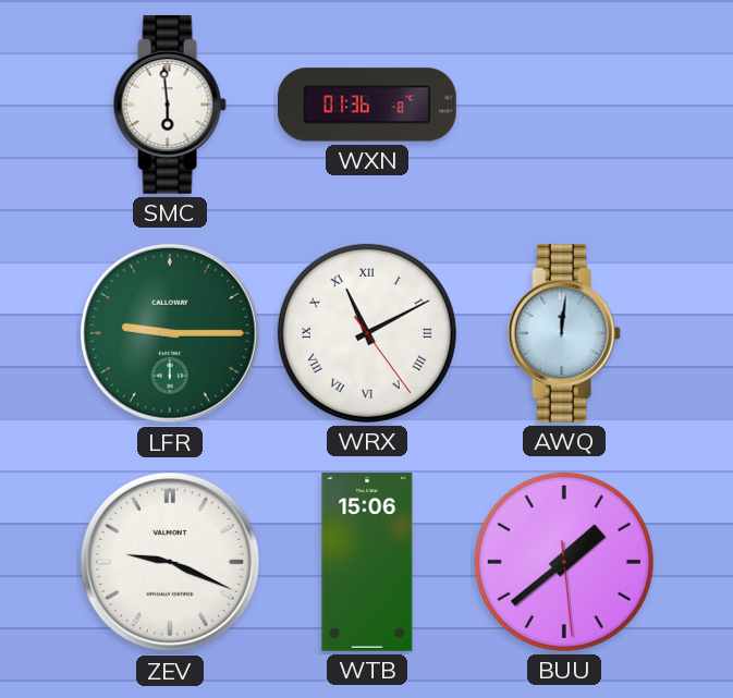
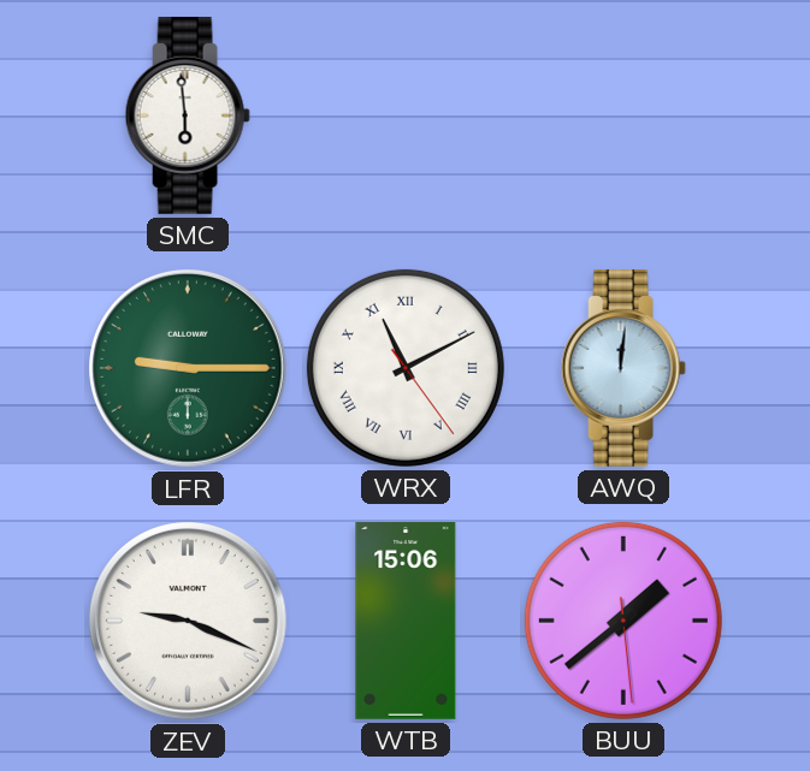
WXN: 01:36 -> none (368, 105)
